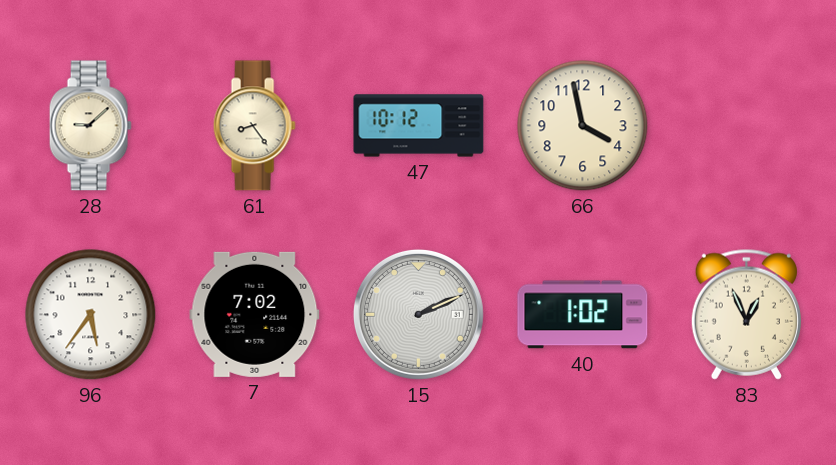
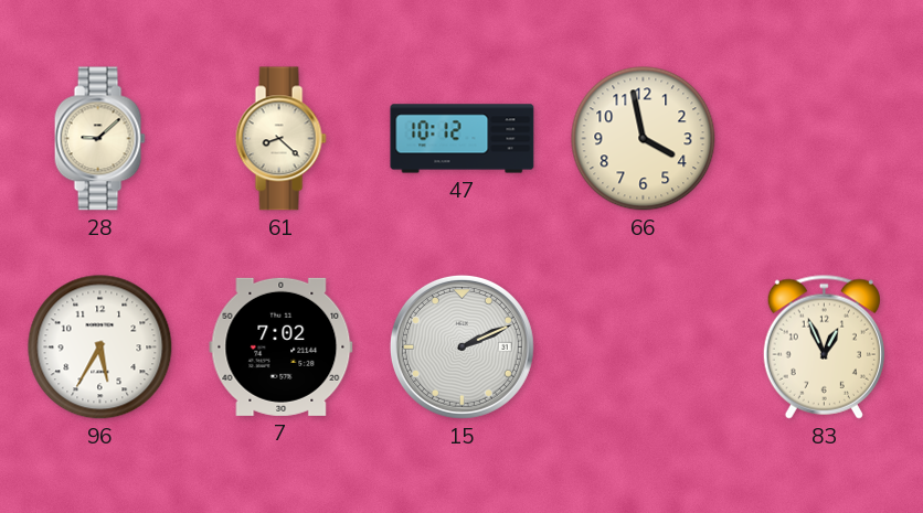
61: 8:24 -> 8:22 (280, 139)
96: 5:36 -> 5:35 (100, 348)
40: 1:02 -> none (583, 315)
